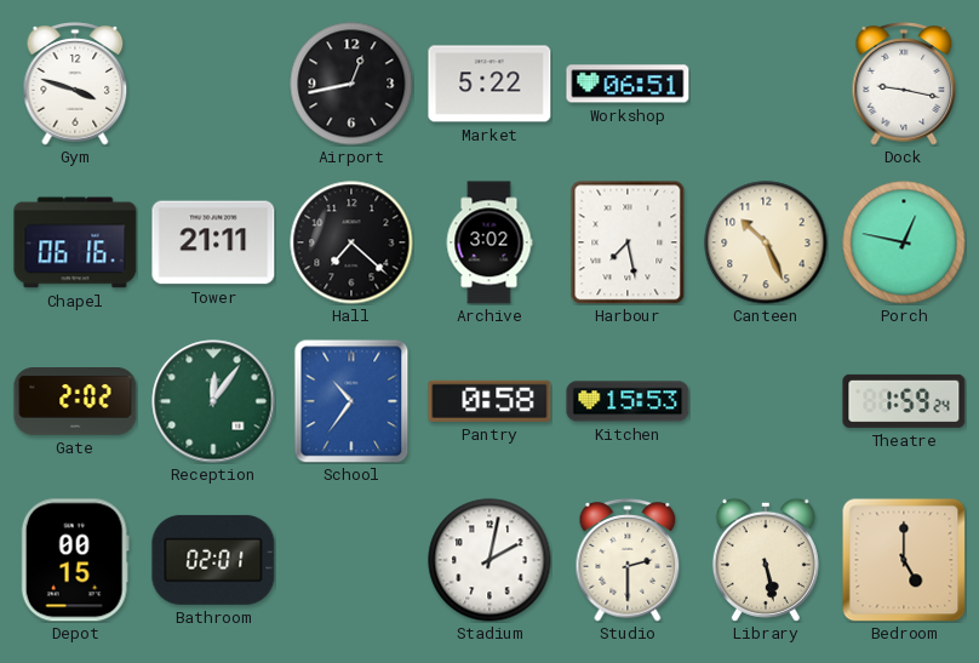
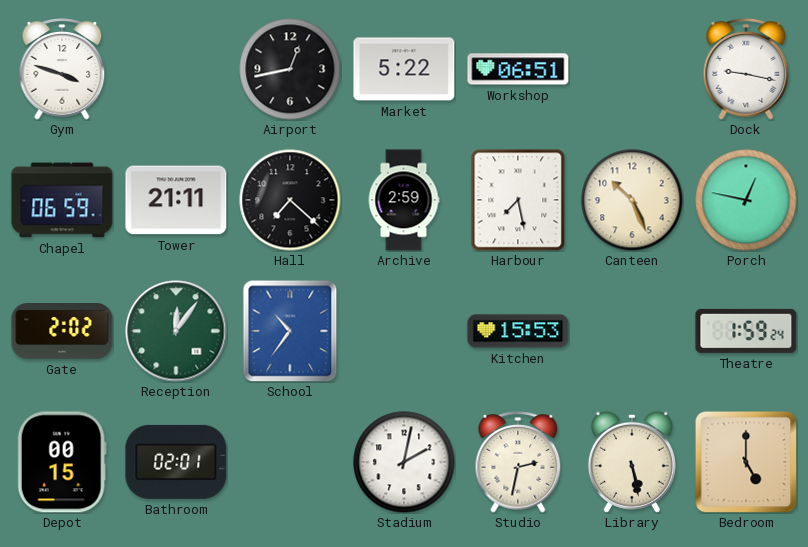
Chapel: 06:16 -> 06:59 (62, 200)
Archive: 3:02 -> 2:59 (404, 200)
Pantry: 0:58 -> none (490, 401)
Studio: 2:30 -> 2:32 (518, 462)
